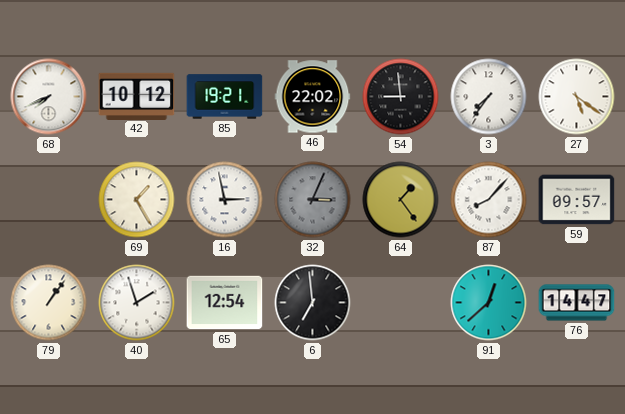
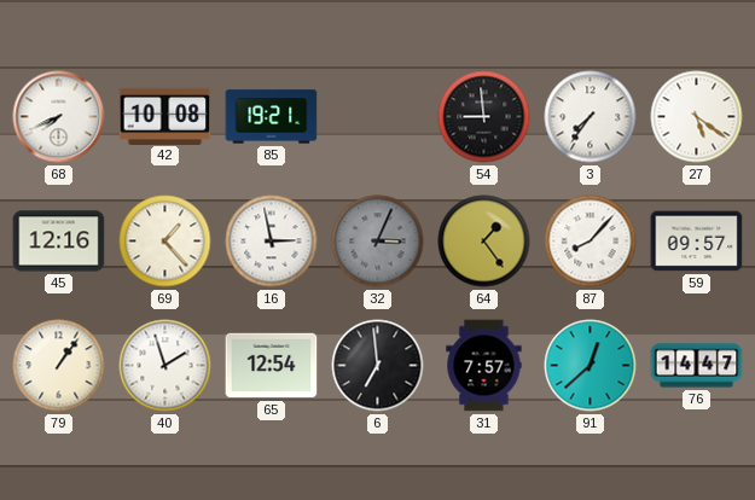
42: 10:12 -> 10:08 (165, 116)
46: 22:02 -> none (313, 97)
45: none -> 12:16 (59, 242)
69: 1:25 -> 1:23 (165, 242)
31: none -> 7:57 (484, 366)
